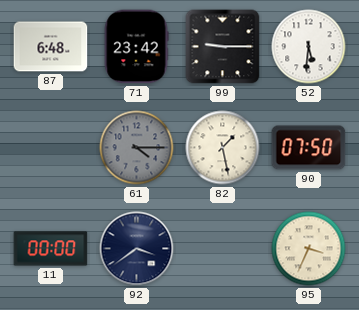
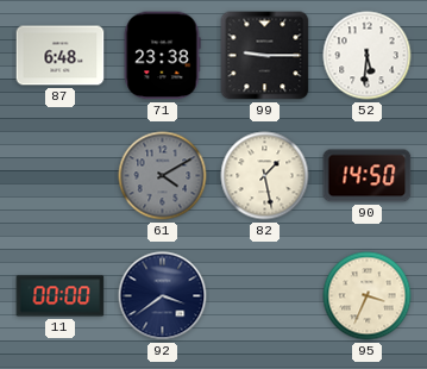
71: 23:42 -> 23:38 (162, 56)
61: 4:15 -> 4:10 (163, 176)
90: 07:50 -> 14:50 (368, 176)
